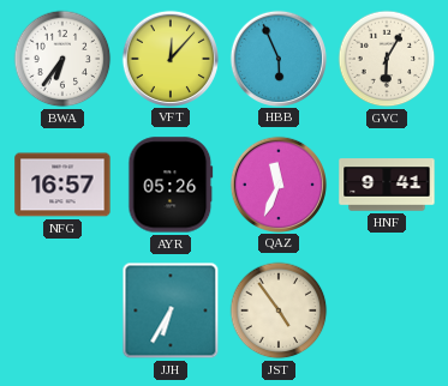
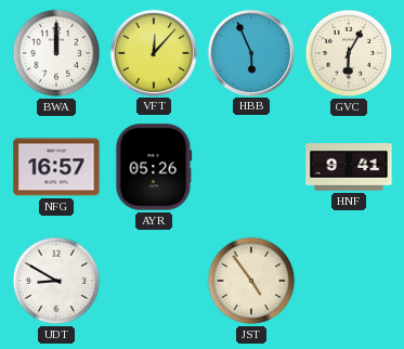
BWA: 6:36 -> 12:00 (56, 53)
QAZ: 11:34 -> none (277, 183)
UDT: none -> 8:50 (56, 281)
JJH: 6:35 -> none (171, 310)
